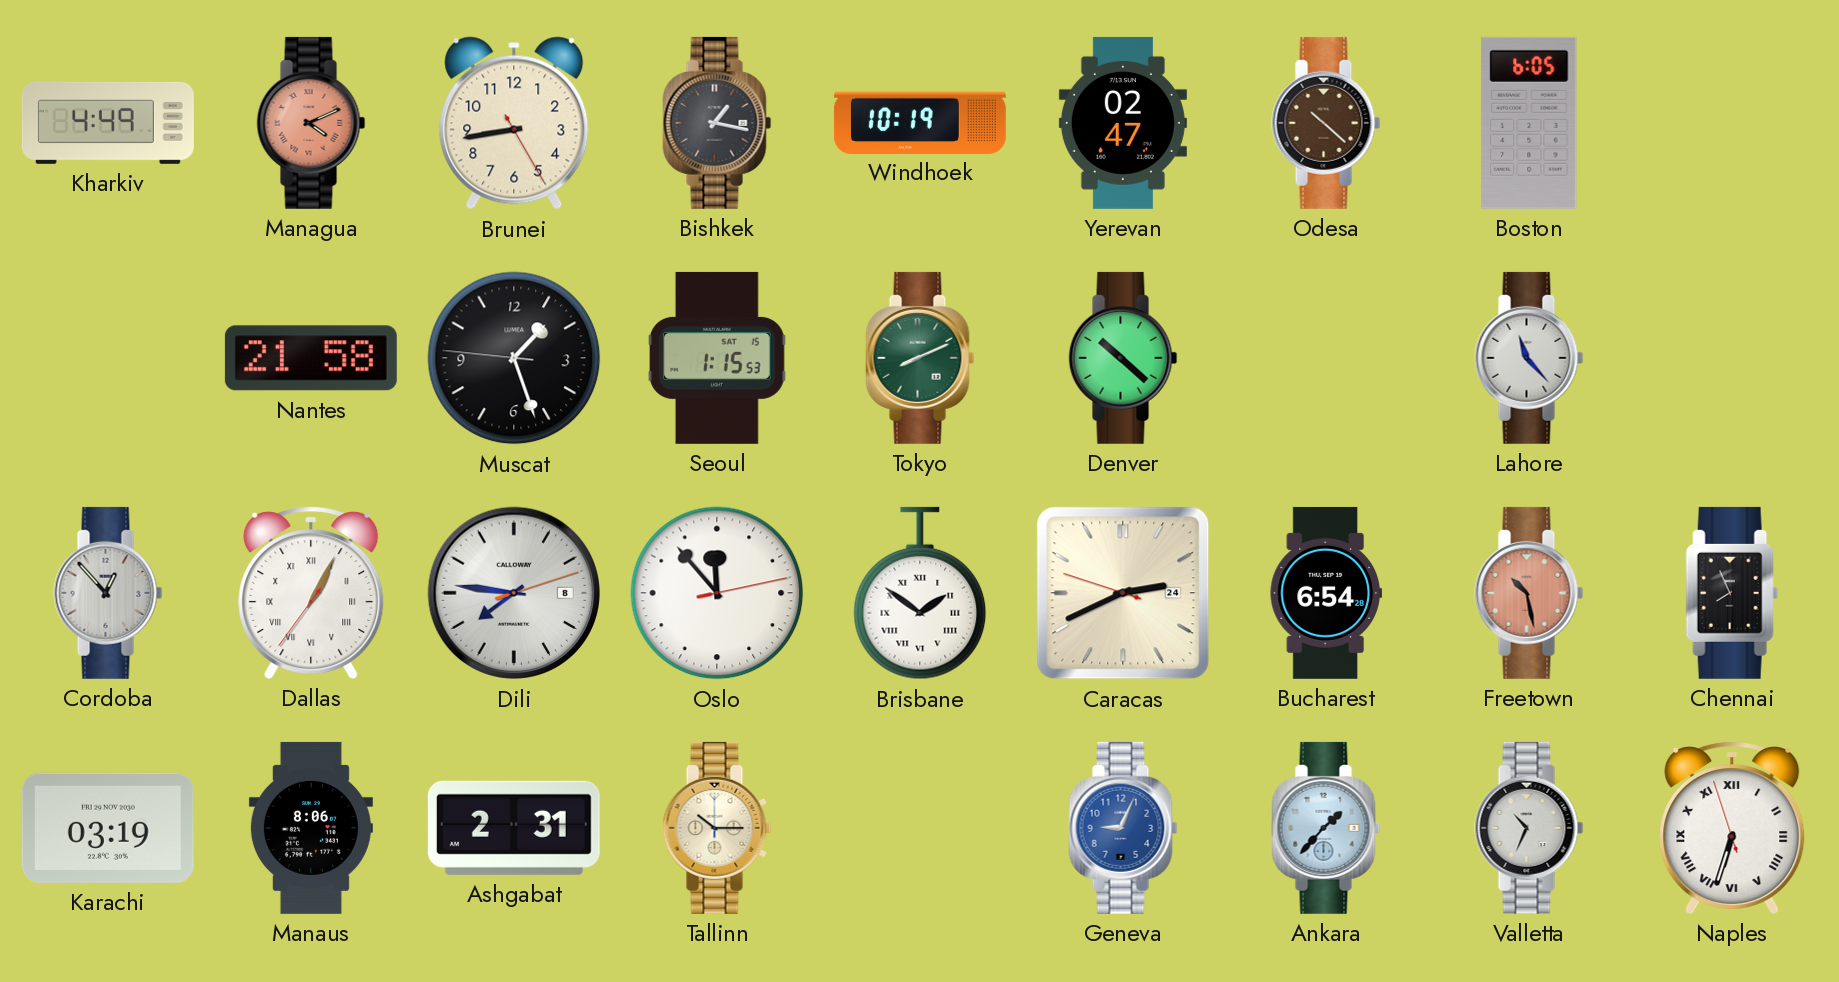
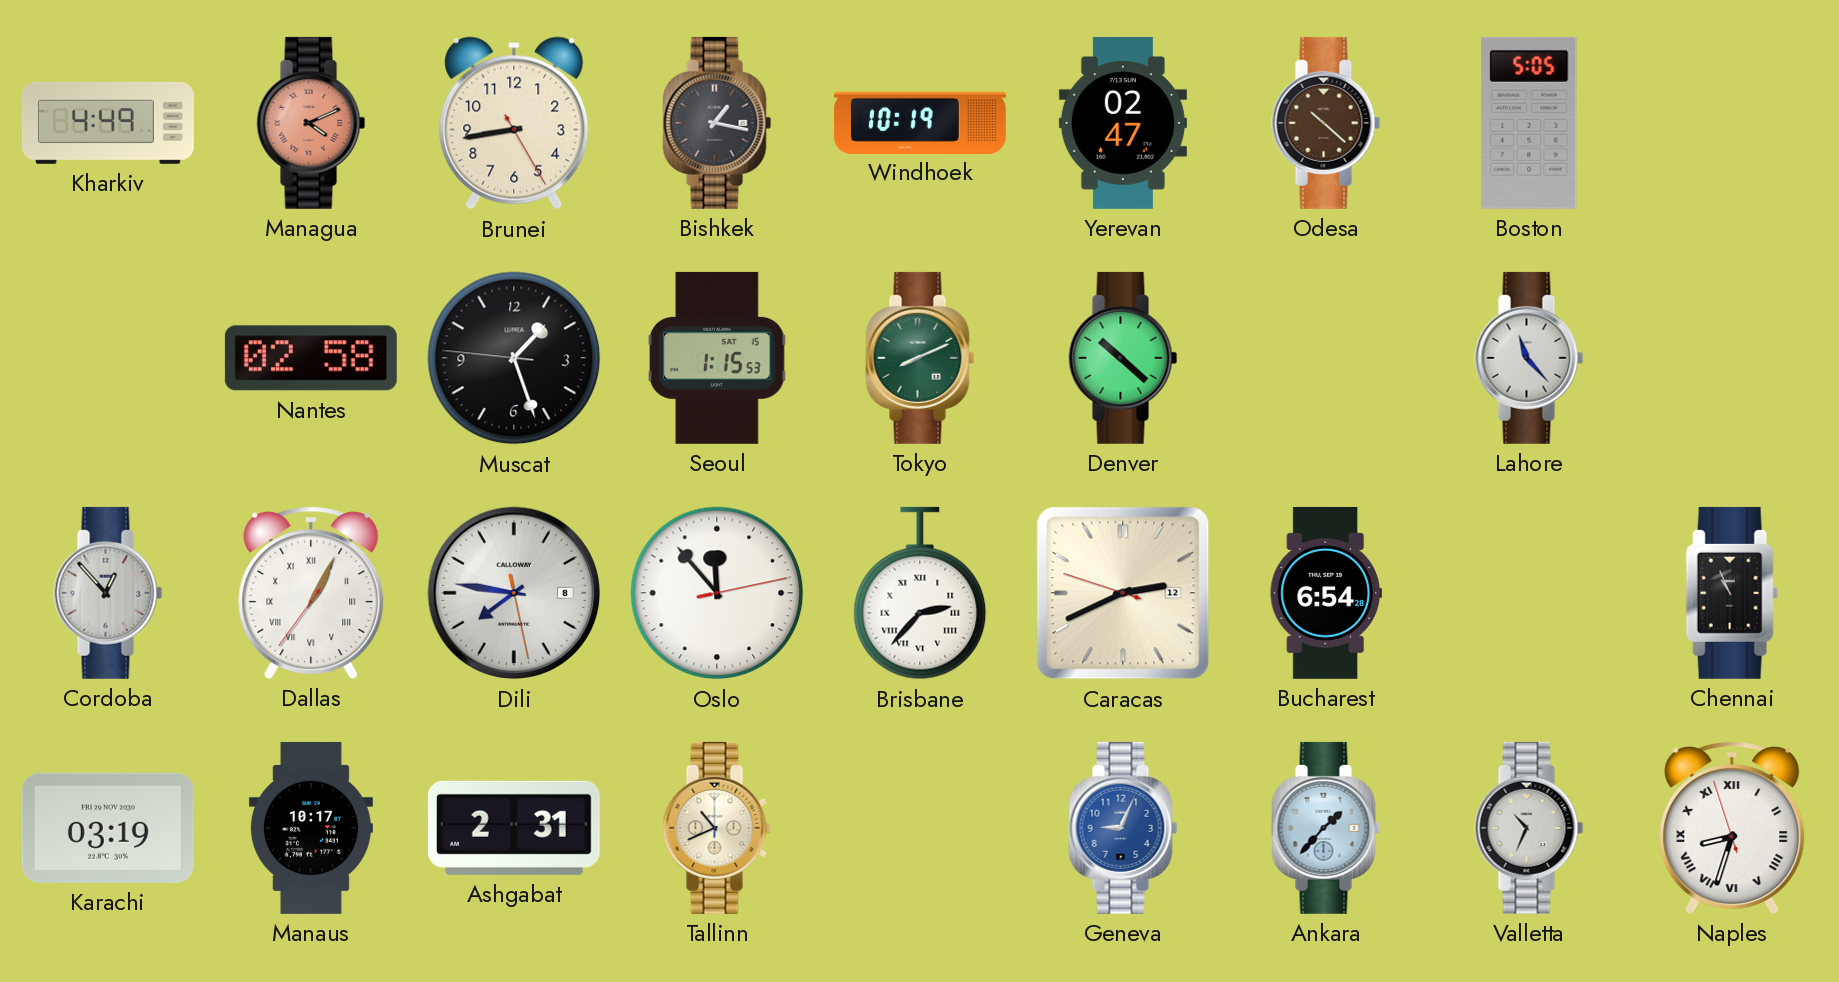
Boston: 6:05 -> 5:05 (1529, 123)
Nantes: 21:58 -> 02:58 (311, 358)
Dili: 7:46:12 -> 7:46:28 (514, 593)
Brisbane: 1:51 -> 2:37 (920, 593)
Caracas date: 24 -> 12 (1123, 593)
Freetown: 10:28 -> none (1529, 593)
Chennai: 7:56 -> 10:56 (1732, 593)
Manaus: 8:06 -> 10:17 (311, 828)
Tallinn: 10:15 -> 10:41 (717, 828)
Naples: 6:32 -> 8:32 (1732, 828)
